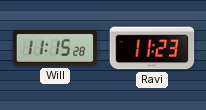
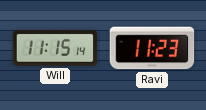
Will: 11:15:28 -> 11:15:14 (55, 48)
